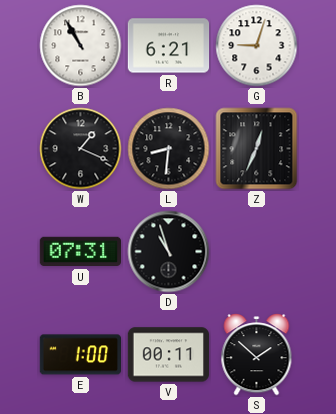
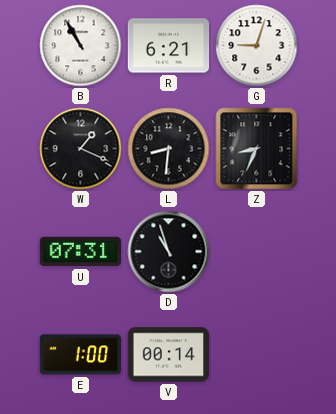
Z: 12:34 -> 8:34 (257, 149)
V: 00:11 -> 00:14 (169, 355)
S: 1:52 -> none (257, 355)
